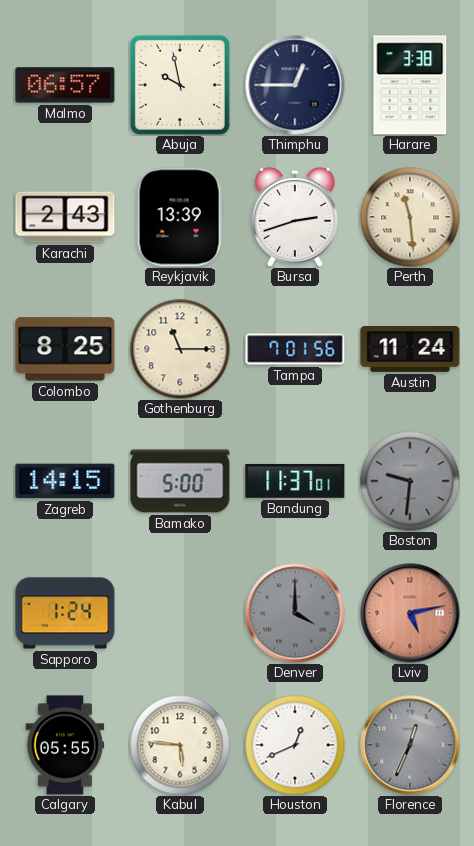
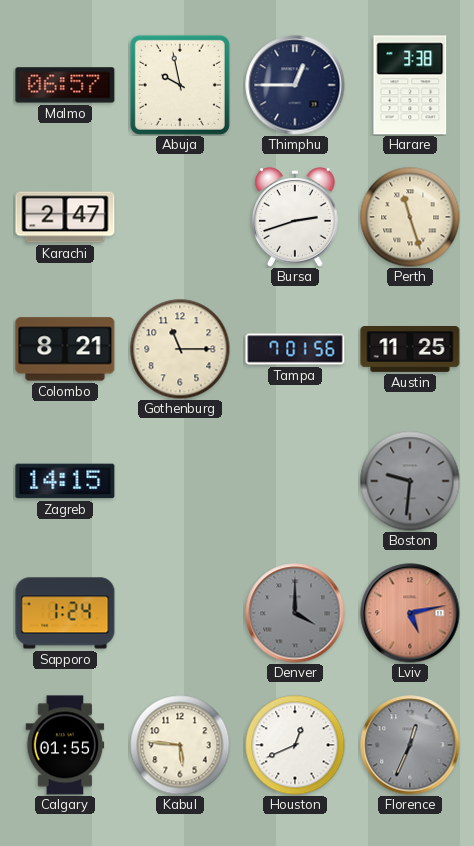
Karachi: 2:43 -> 2:47 (65, 217)
Reykjavik: 13:39 -> none (180, 217)
Perth: 11:29 -> 11:27 (410, 217)
Colombo: 8:25 -> 8:21 (65, 349)
Austin: 11:24 -> 11:25 (410, 350)
Bamako: 5:00 -> none (180, 481)
Bandung: 11:37 -> none (295, 481)
Calgary: 05:55 -> 01:55 (65, 745)
